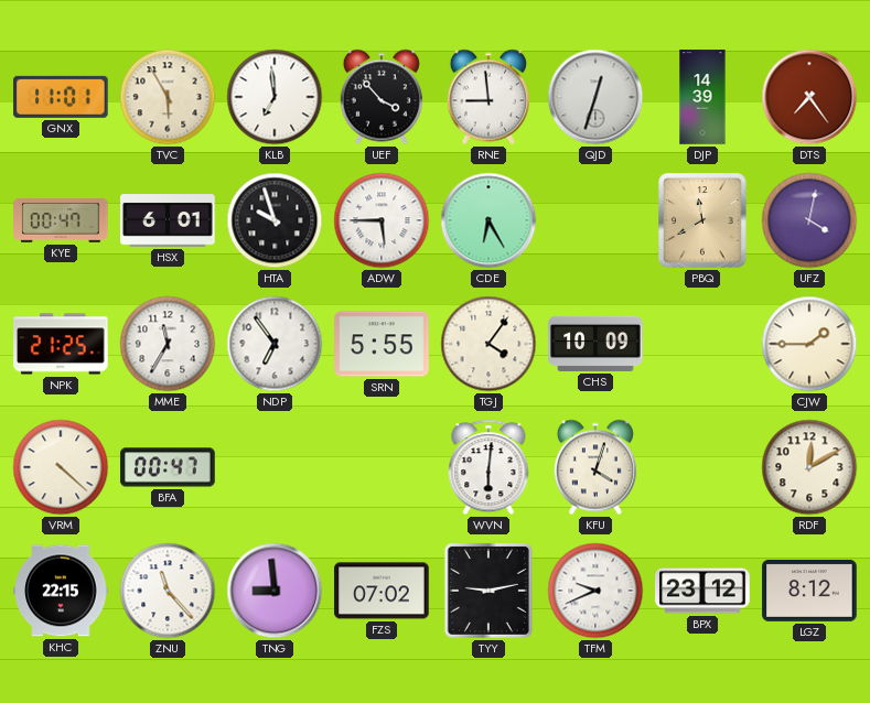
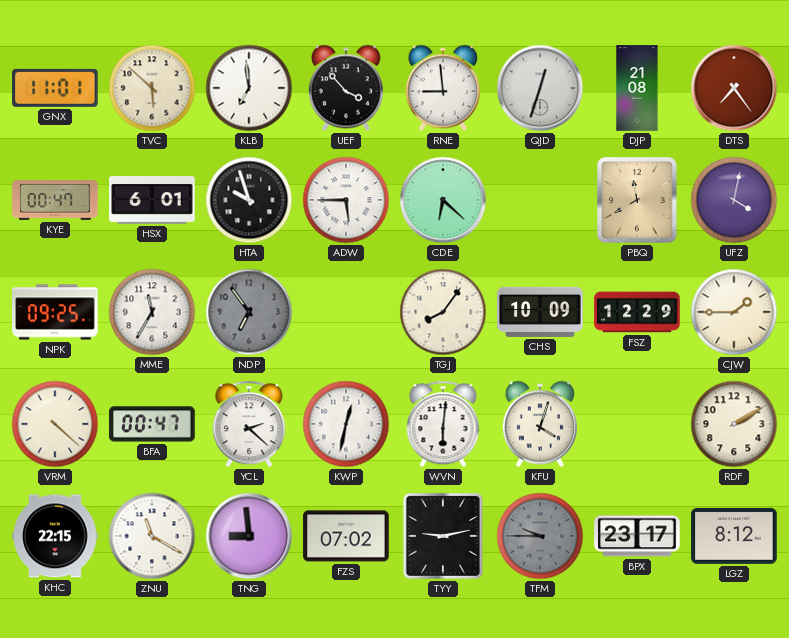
TVC: 5:55 -> 5:52 (152, 88)
DJP: 14:39 -> 21:08 (637, 88)
CDE: 6:25 -> 6:22 (443, 200)
NPK: 21:25 -> 09:25 (55, 312)
NDP dial: white -> grey (249, 312)
SRN: 5:55 -> none (382, 344)
TGJ: 4:06 -> 8:06 (443, 312)
FSZ: none -> 12:29 (637, 312)
YCL: none -> 2:22 (249, 424)
KWP: none -> 12:32 (346, 424)
RDF: 12:10 -> 2:10 (734, 424)
ZNU: 11:23 -> 11:20 (152, 536)
TFM: 9:41 -> 9:45 (540, 536)
TFM dial: white -> grey (540, 536)
BPX: 23:12 -> 23:17 (637, 536)
